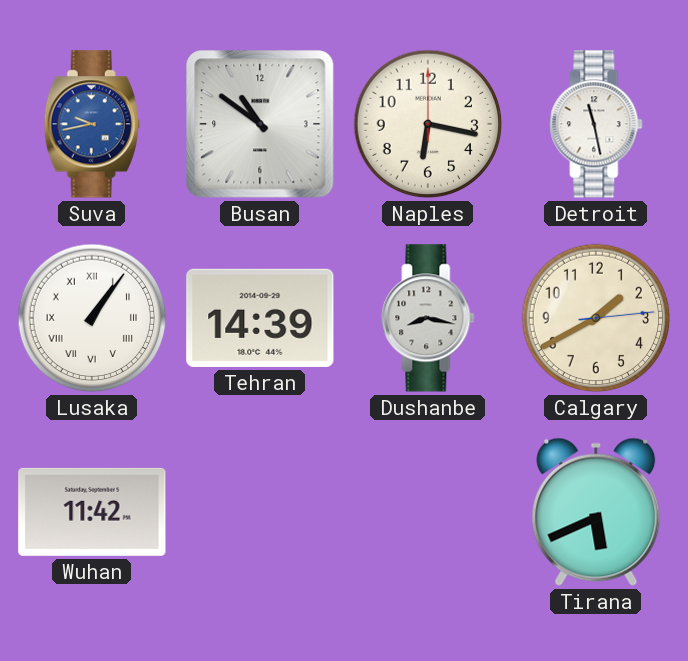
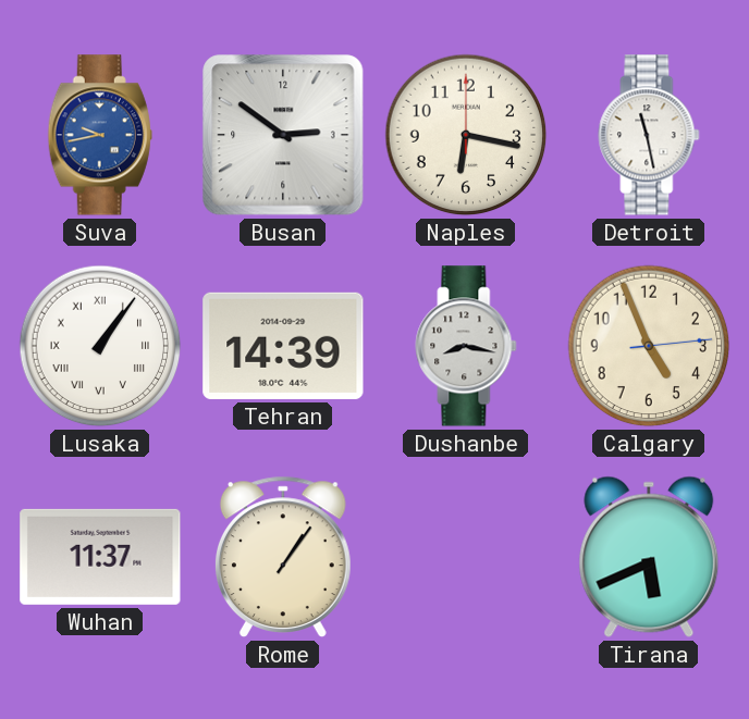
Busan: 10:51 -> 2:51 (283, 135)
Calgary: 1:40 -> 4:56 (649, 346)
Wuhan: 11:42 -> 11:37 (100, 557)
Rome: none -> 1:06 (283, 557)
